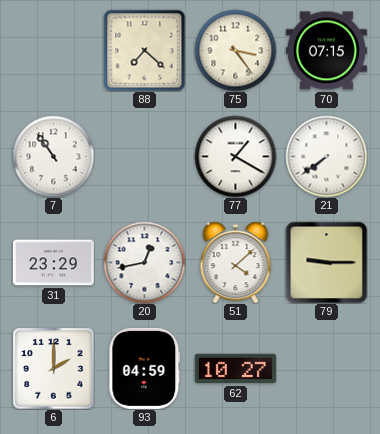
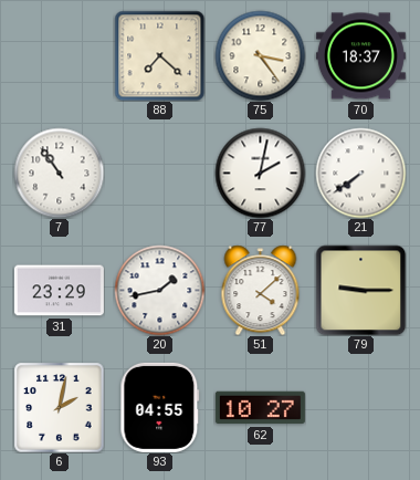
70: 07:15 -> 18:37 (360, 56)
77: 1:20 -> 2:02 (260, 173)
20: 12:43 -> 1:43 (159, 290)
6: 2:00 -> 2:02 (59, 408)
93: 04:59 -> 04:55 (160, 407)
